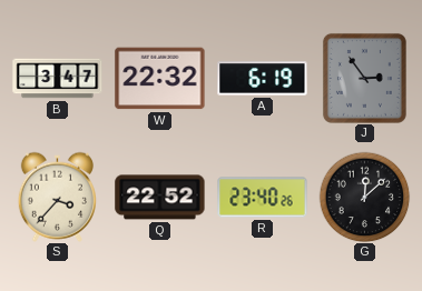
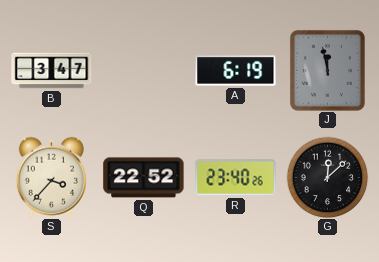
W: 22:32 -> none (160, 79)
J: 2:54 -> 11:58 (327, 70)
